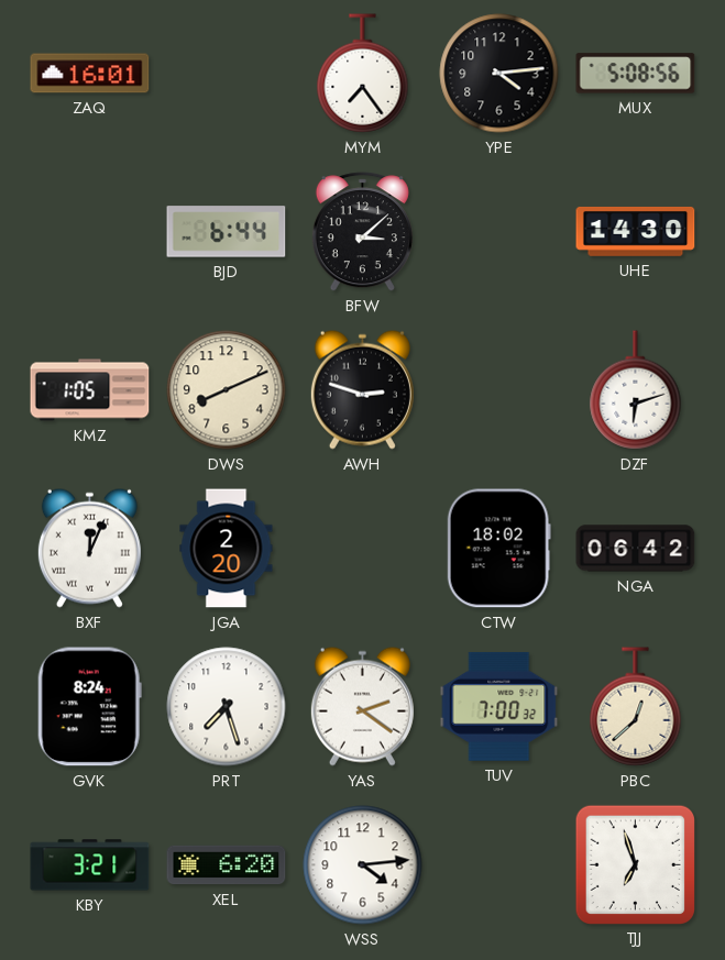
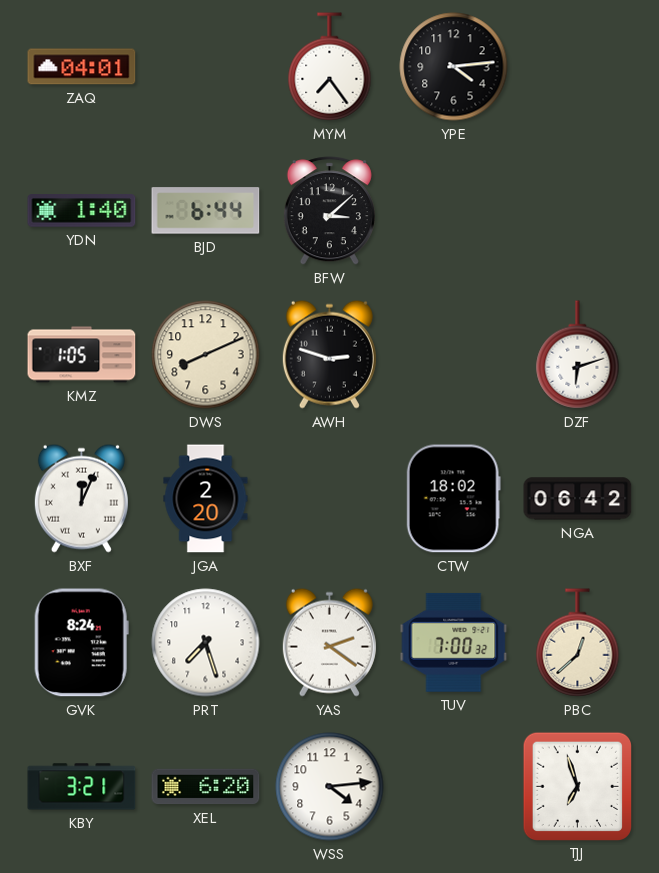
ZAQ: 16:01 -> 04:01 (82, 67)
MUX: 5:08 -> none (636, 74)
YDN: none -> 1:40 (82, 211)
UHE: 14:30 -> none (636, 232)
